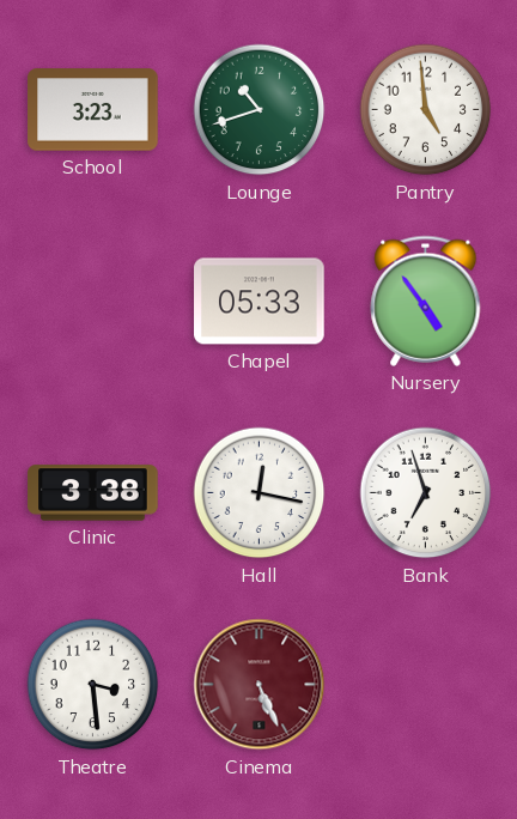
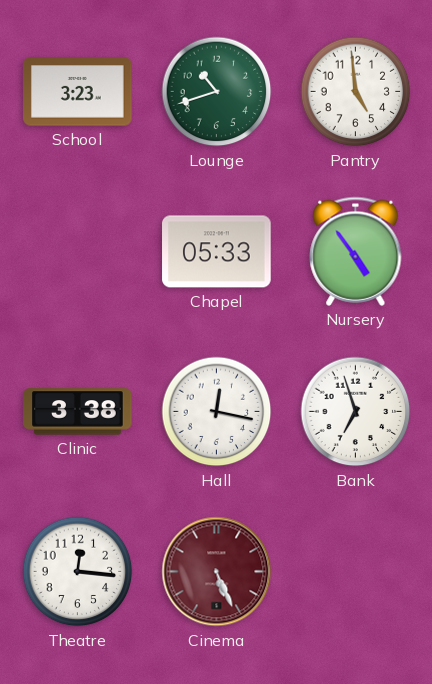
Theatre: 3:29 -> 12:16 (78, 572)
